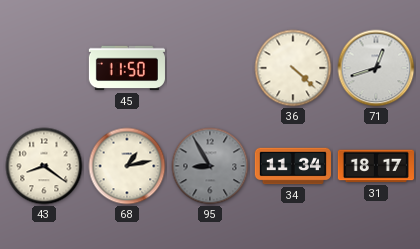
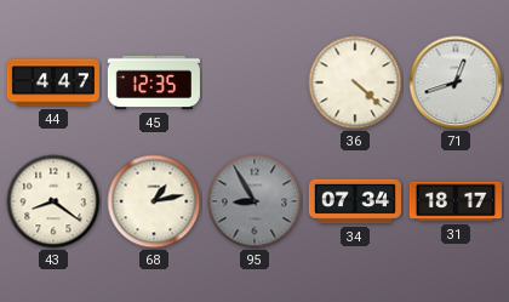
44: none -> 4:47 (53, 82)
45: 11:50 -> 12:35 (154, 82)
34: 11:34 -> 07:34 (355, 201)
